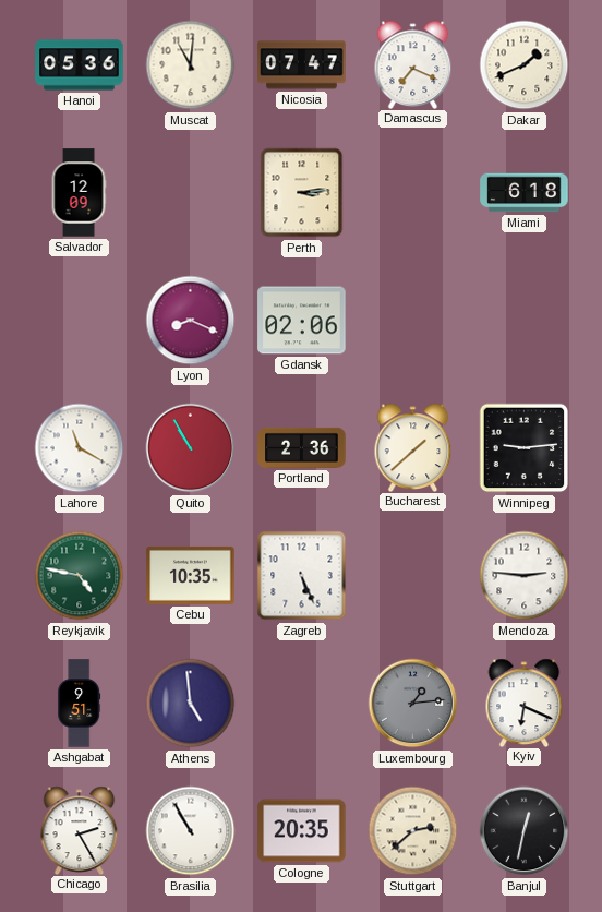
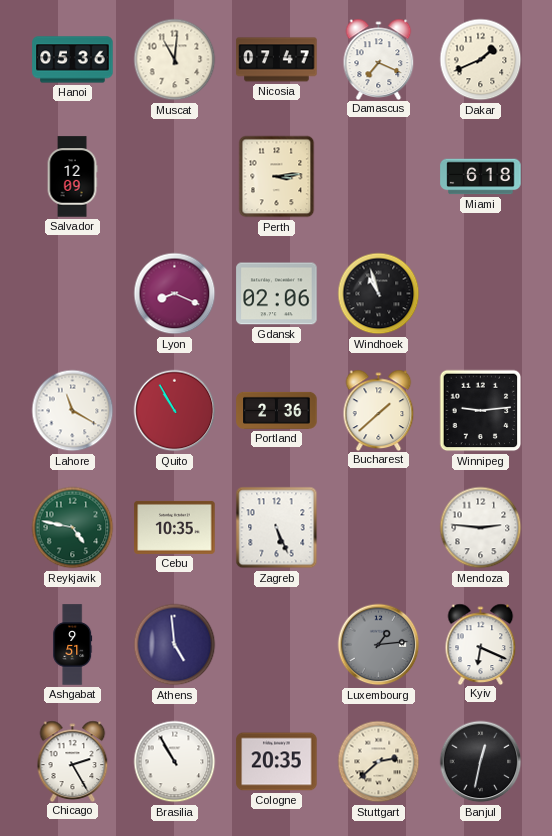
Windhoek: none -> 10:57 (379, 294)
